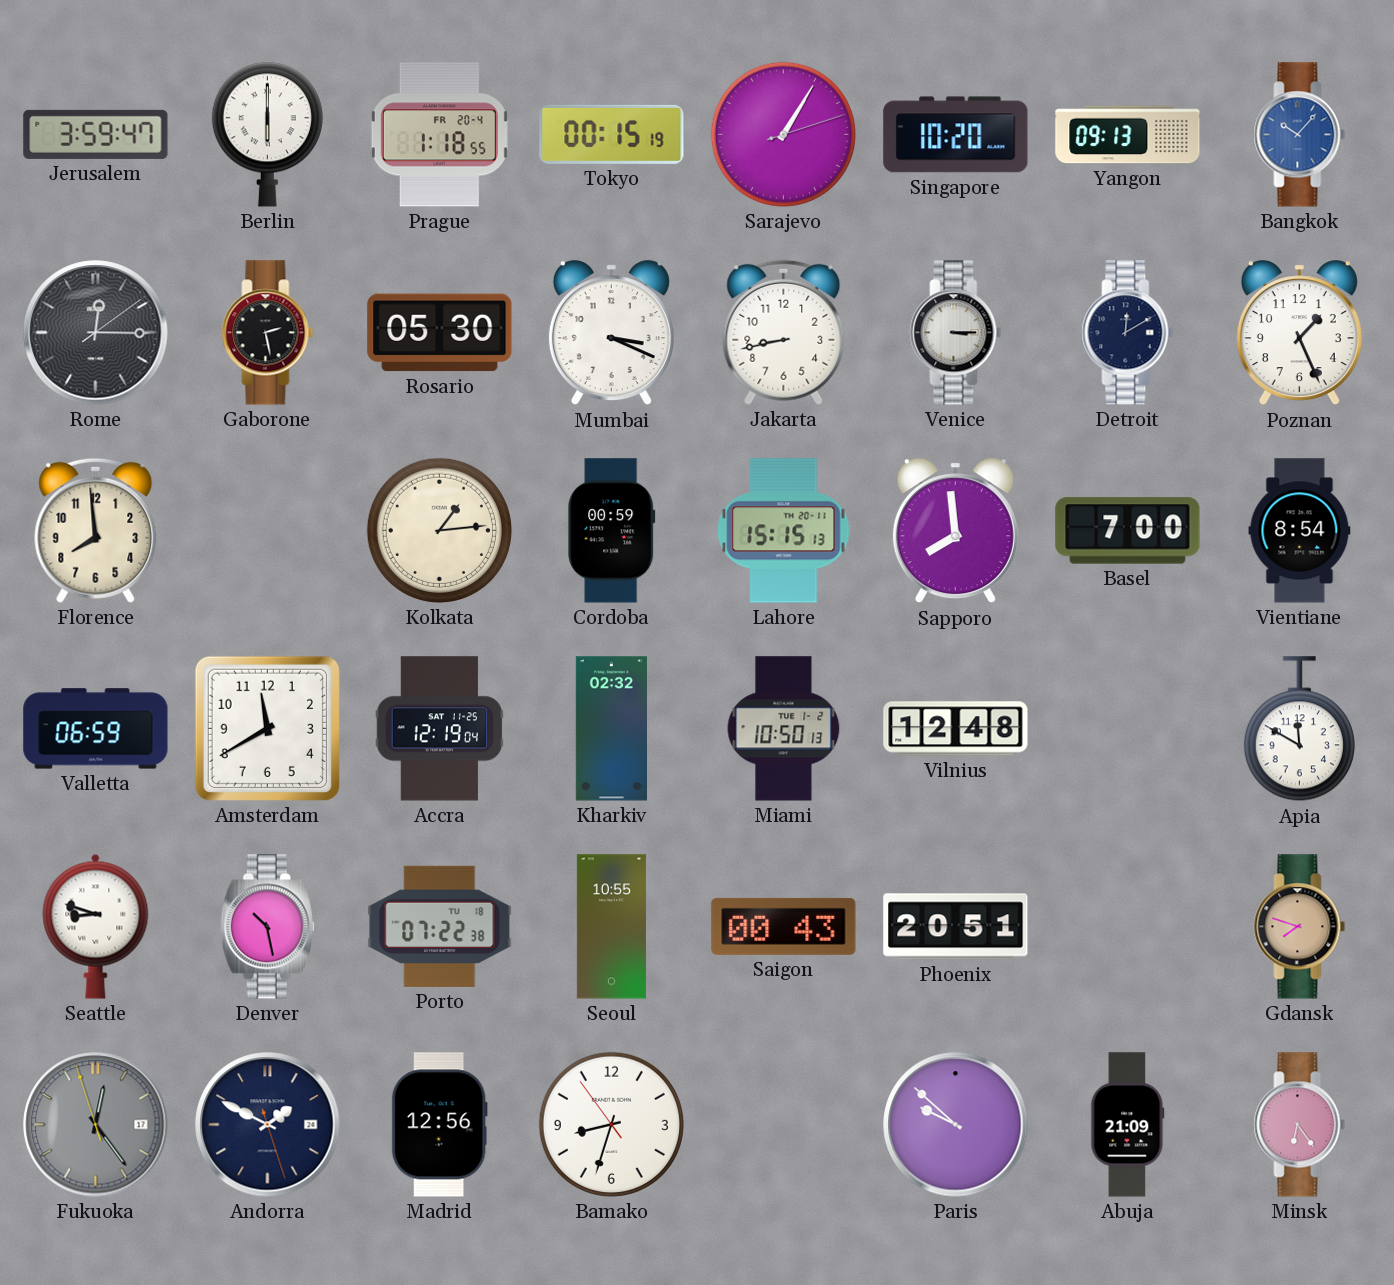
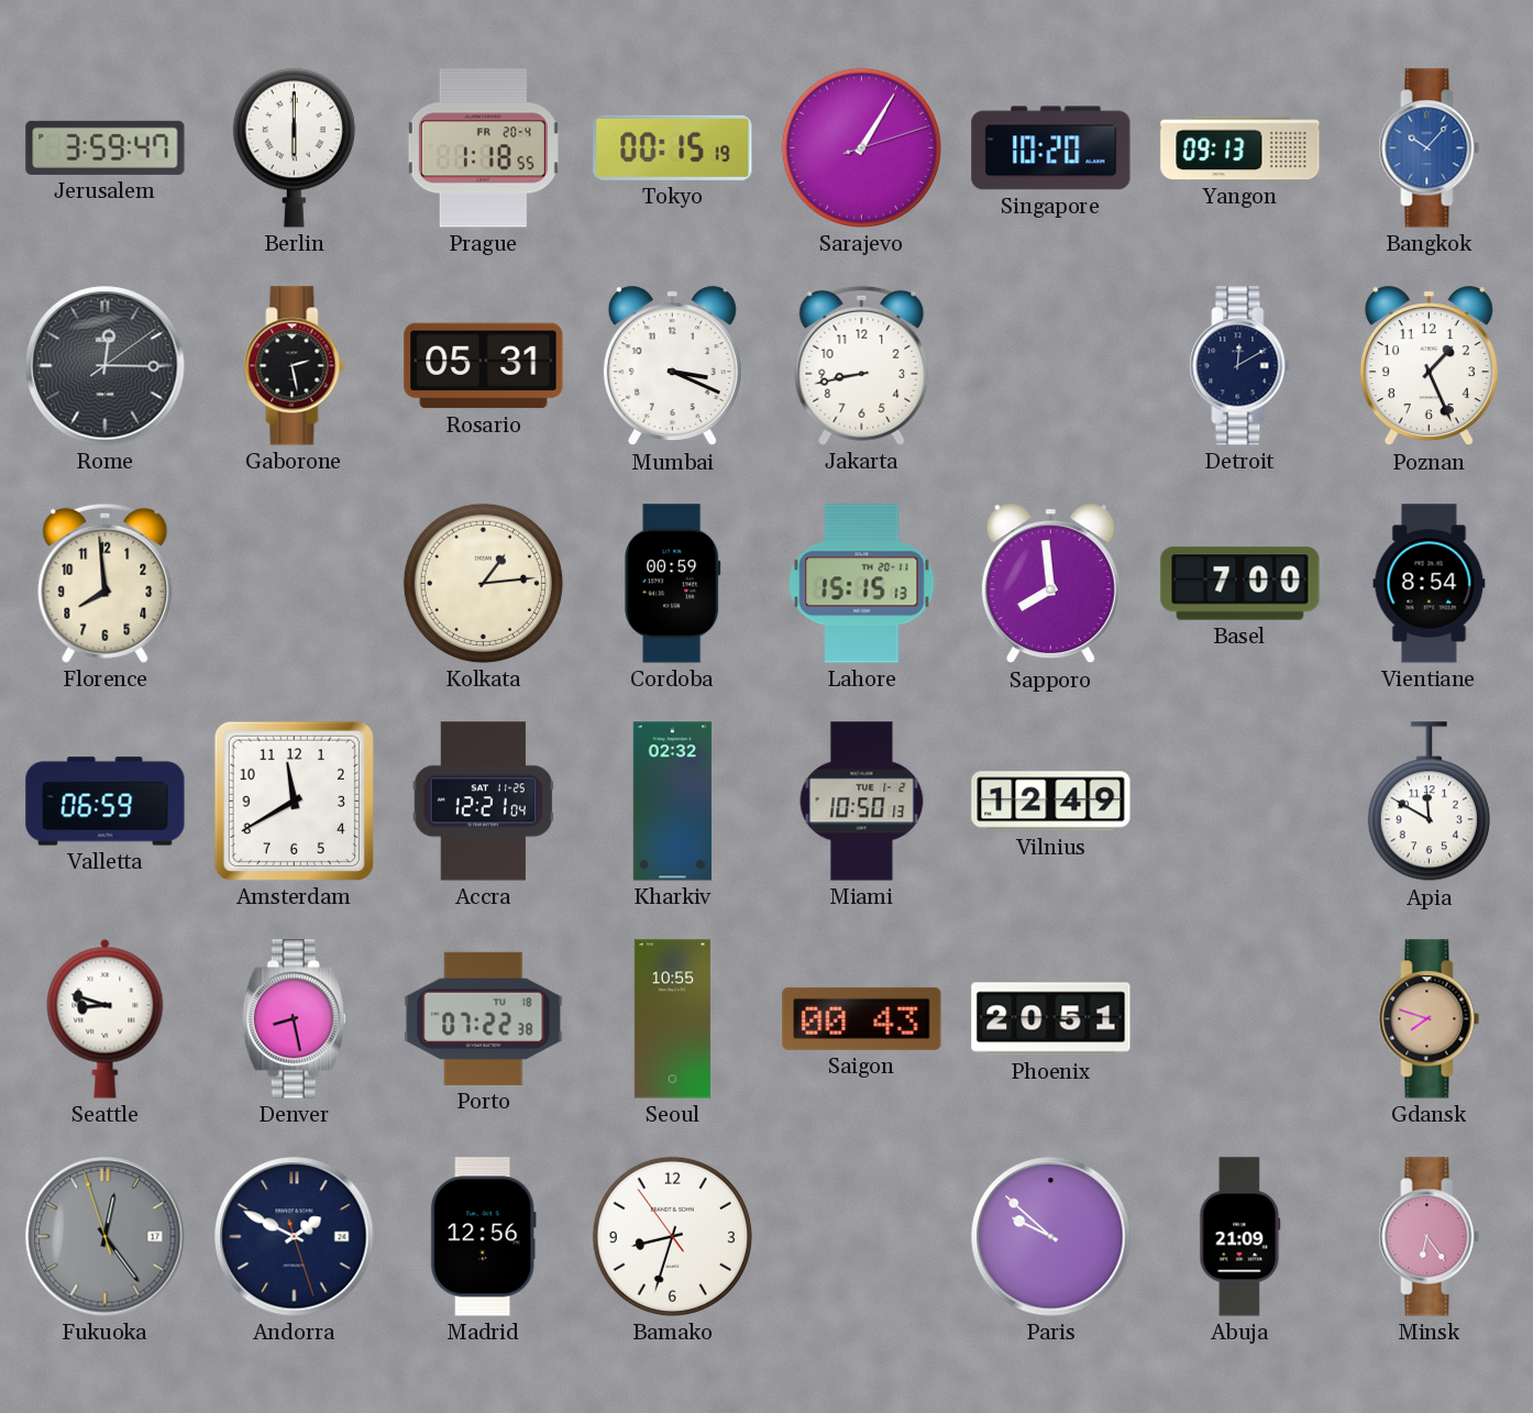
Rosario: 05:30 -> 05:31 (484, 366)
Venice: 3:15 -> none (956, 333)
Accra: 12:19 -> 12:21 (484, 802)
Vilnius: 12:48 -> 12:49 (1051, 802)
Denver: 10:28 -> 8:28 (294, 1019)
